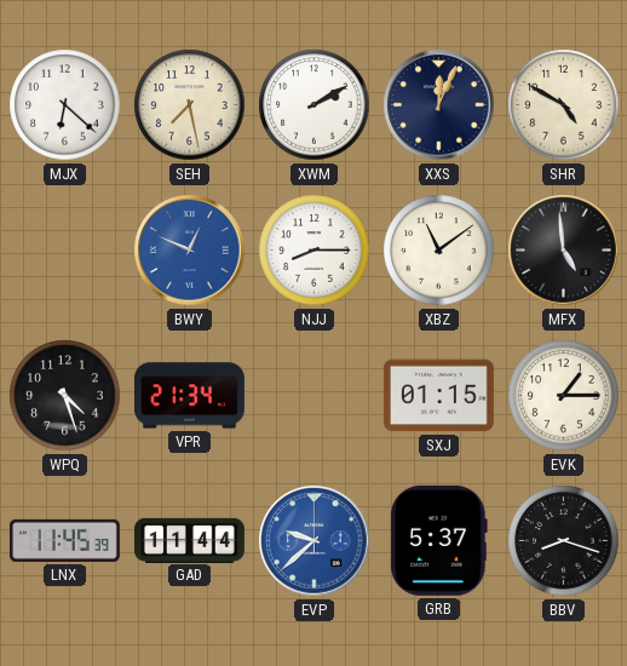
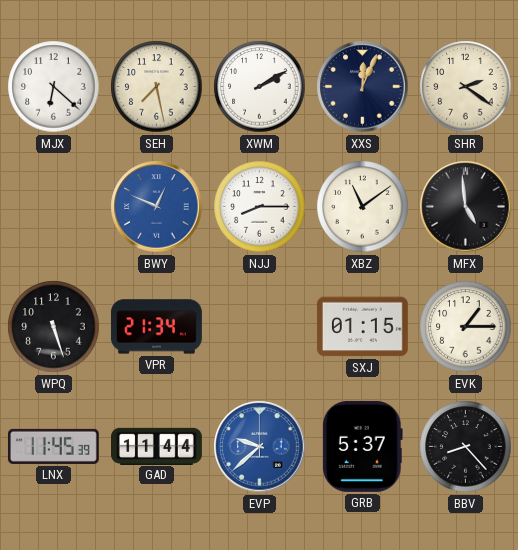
SHR: 4:50 -> 2:21 (466, 87)
WPQ: 4:27 -> 5:27 (54, 327)
BBV: 8:18 -> 8:23 (466, 447)
